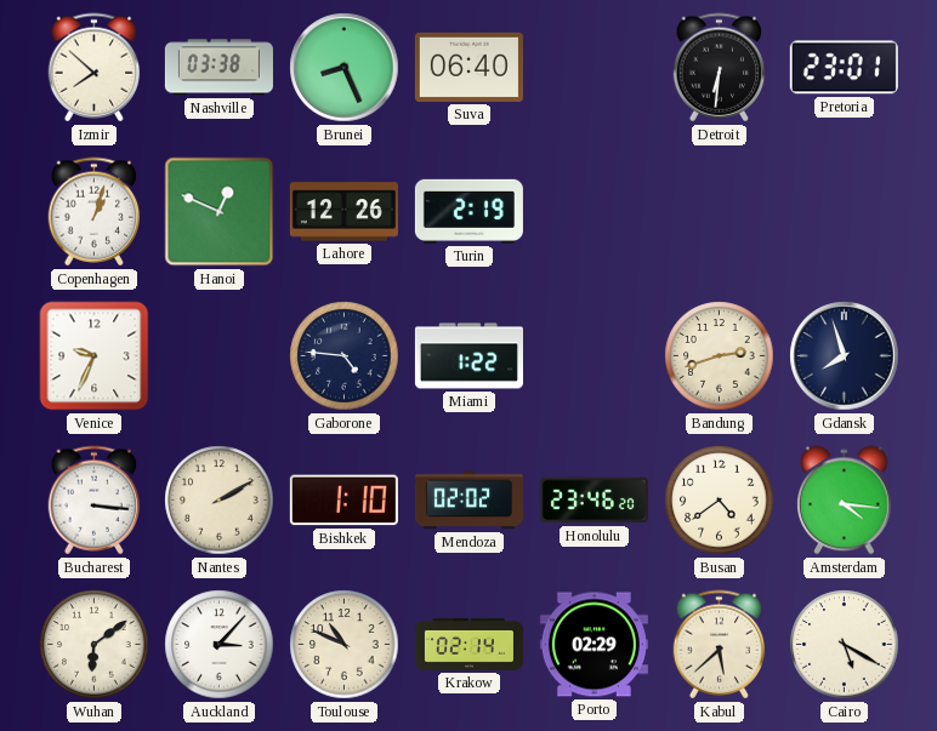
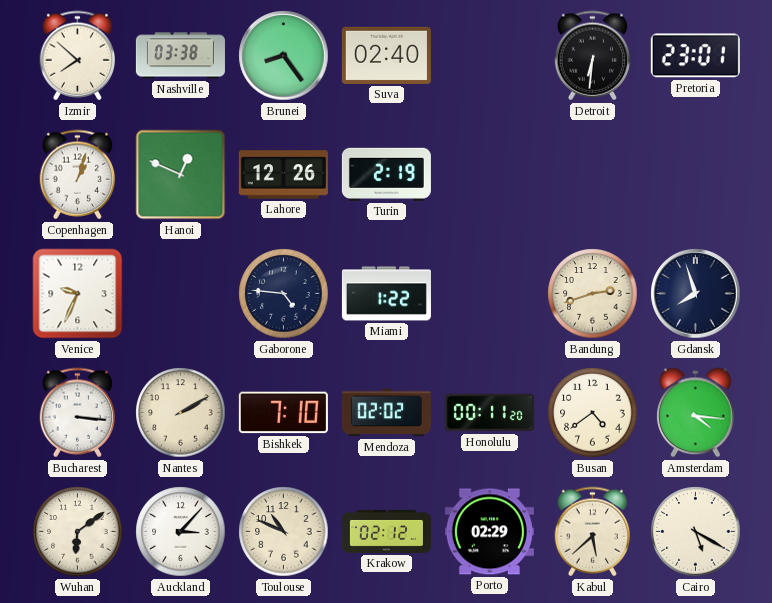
Brunei: 8:26 -> 8:24 (284, 56)
Suva: 06:40 -> 02:40 (386, 55)
Bishkek: 1:10 -> 7:10 (283, 413)
Honolulu: 23:46 -> 00:11 (489, 413)
Krakow: 02:14 -> 02:12 (386, 531)
